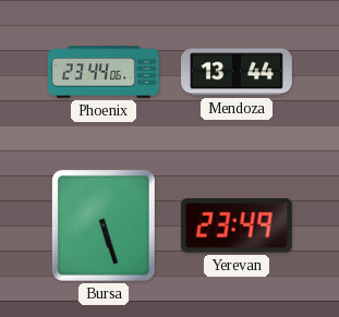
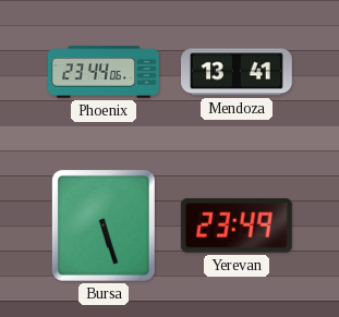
Mendoza: 13:44 -> 13:41 (238, 72)
